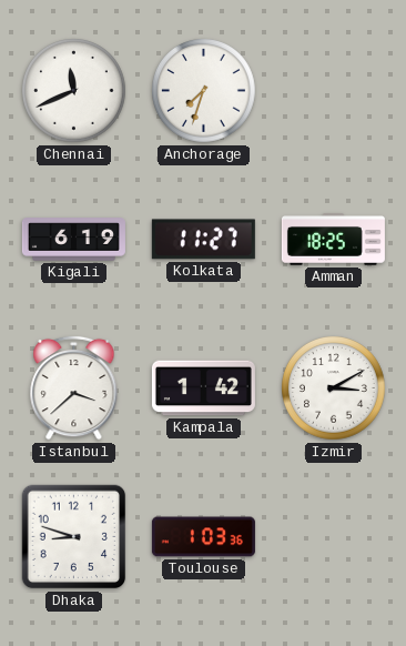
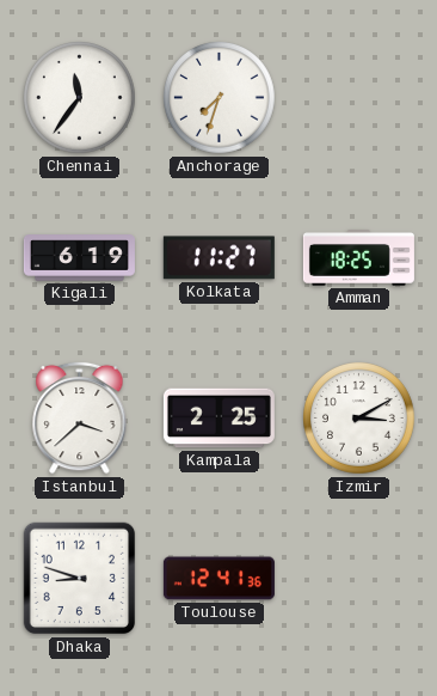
Chennai: 11:41 -> 11:36 (80, 98)
Kampala: 1:42 -> 2:25 (219, 419)
Toulouse: 1:03 -> 12:41 (219, 579)
